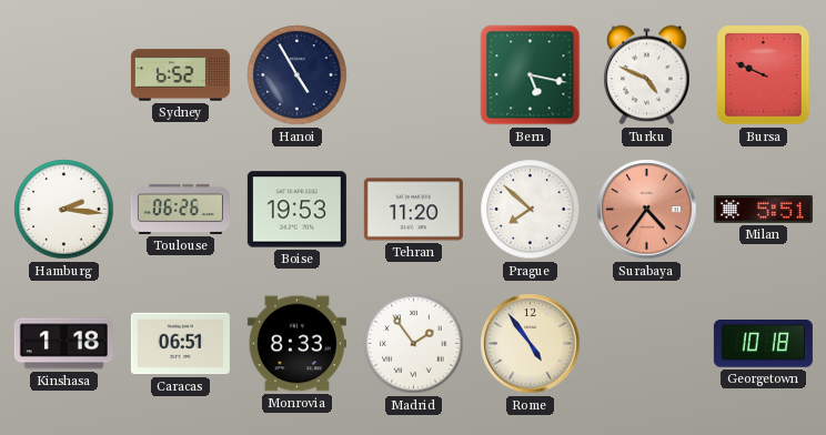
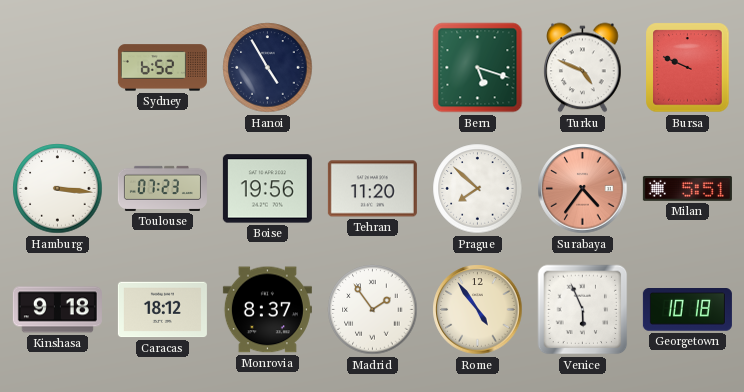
Bern: 5:17 -> 5:18 (478, 68)
Hamburg: 2:16 -> 3:16 (58, 189)
Toulouse: 06:26 -> 07:23 (162, 188)
Boise: 19:53 -> 19:56 (267, 189)
Kinshasa: 1:18 -> 9:18 (57, 310)
Caracas: 06:51 -> 18:12 (162, 310)
Monrovia: 8:33 -> 8:37 (267, 310)
Venice: none -> 5:56 (583, 310)
